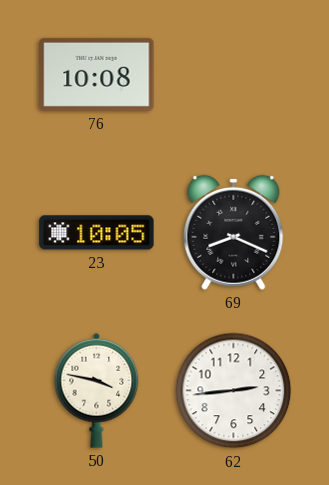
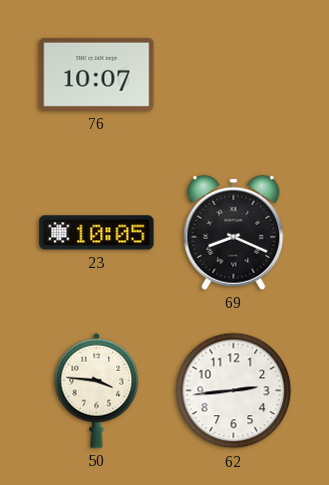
76: 10:08 -> 10:07 (97, 74)
50: 3:47 -> 3:46 (97, 390)
